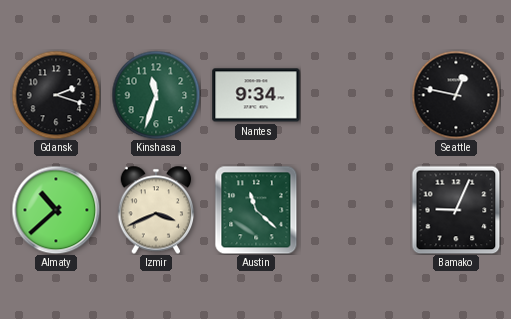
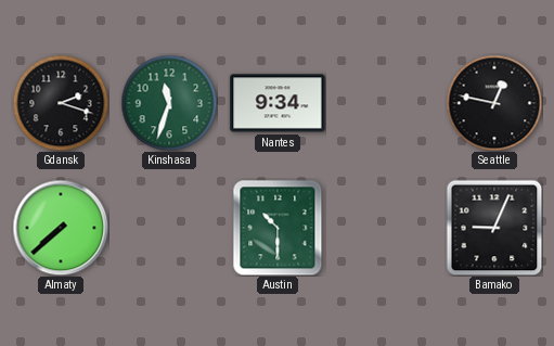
Almaty: 10:38 -> 7:38 (61, 228)
Izmir: 3:41 -> none (156, 210)
Austin: 11:22 -> 10:30 (278, 228)
